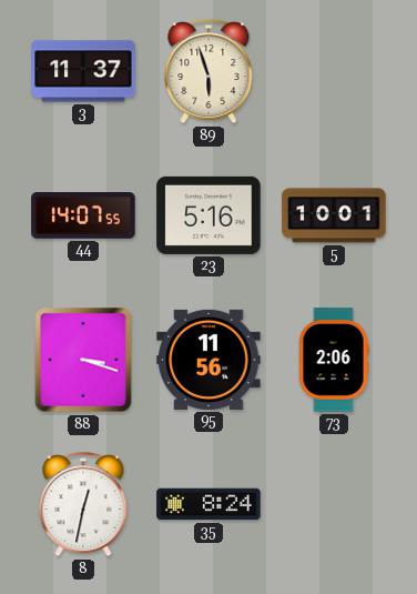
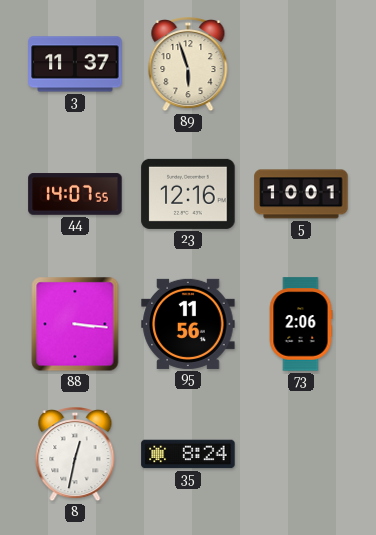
23: 5:16 -> 12:16 (188, 194)
88: 3:18 -> 3:16 (75, 324)
